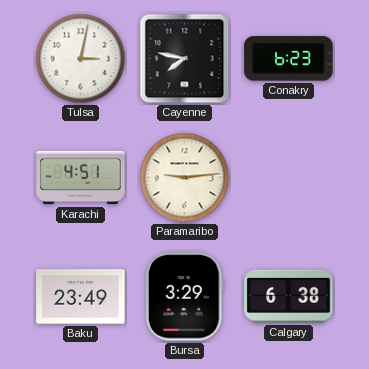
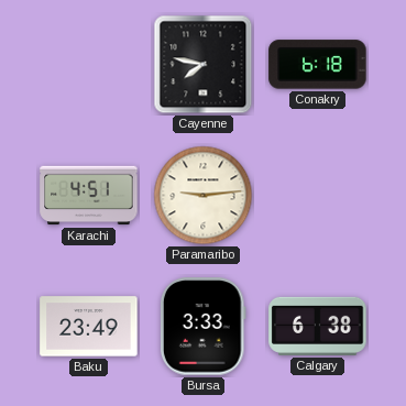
Tulsa: 3:02 -> none (81, 59)
Conakry: 6:23 -> 6:18 (318, 65)
Bursa: 3:29 -> 3:33 (202, 327)
